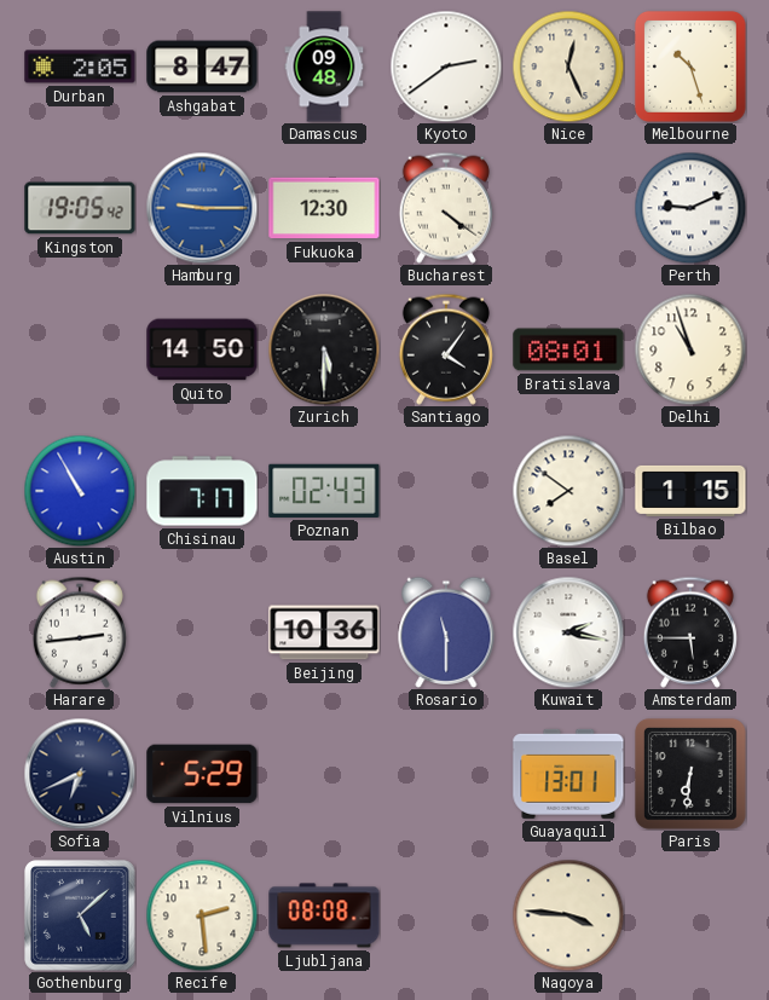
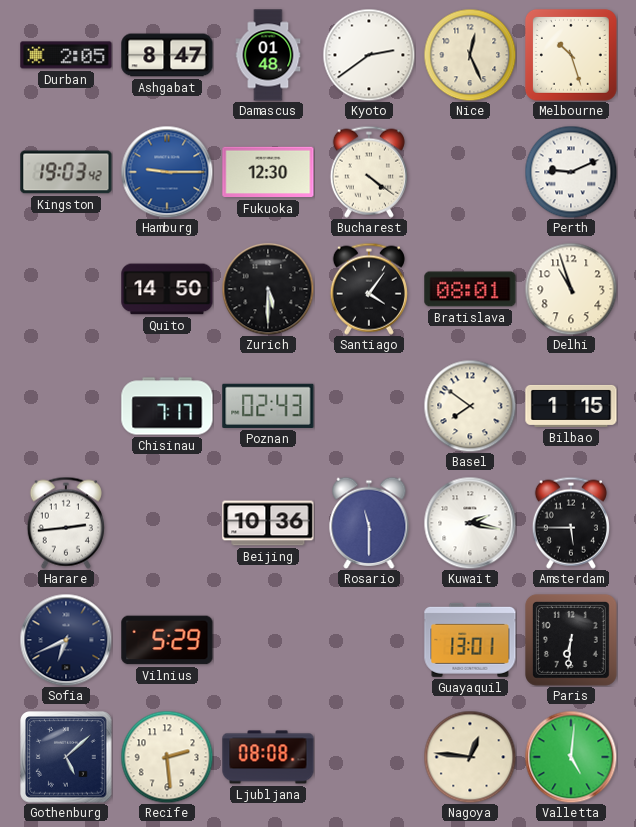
Damascus: 09:48 -> 01:48 (268, 55)
Kingston: 19:05 -> 19:03 (66, 172)
Austin: 10:55 -> none (80, 491)
Nagoya: 3:46 -> 12:46 (470, 757)
Valletta: none -> 5:01 (571, 757)
